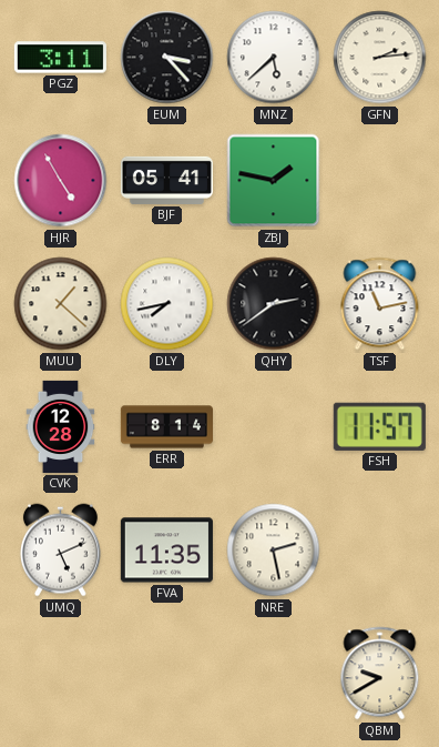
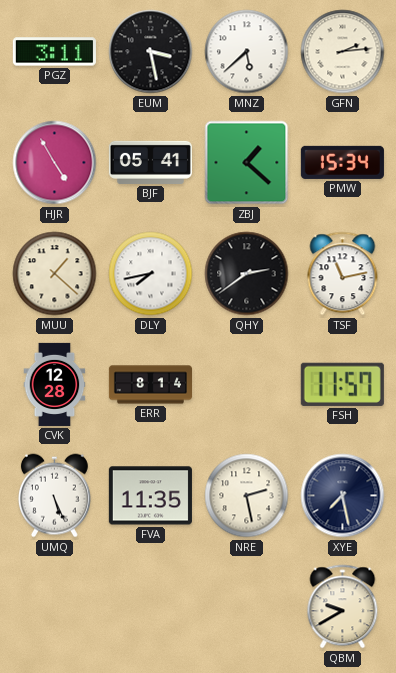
EUM: 3:23 -> 3:28 (151, 52)
ZBJ: 1:47 -> 1:22 (247, 163)
PMW: none -> 15:34 (342, 162)
UMQ: 5:11 -> 5:26 (54, 496)
XYE: none -> 7:28 (343, 496)
